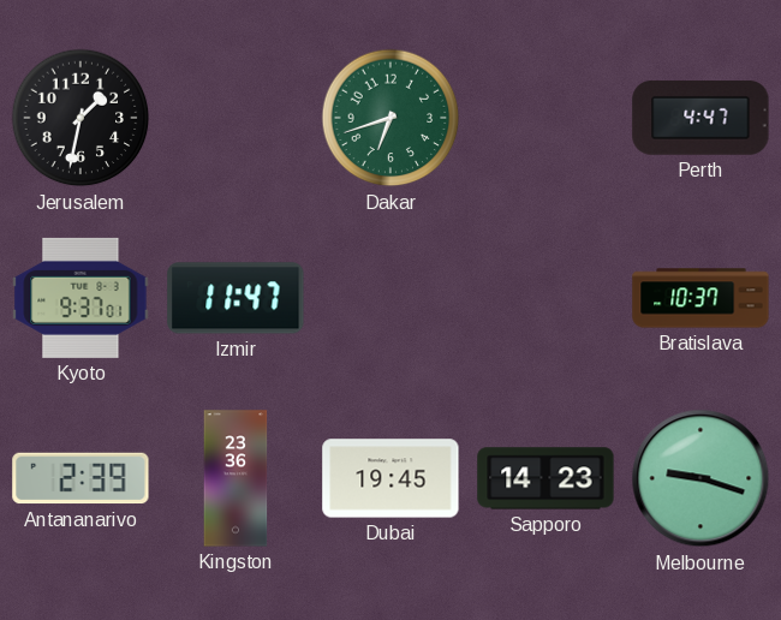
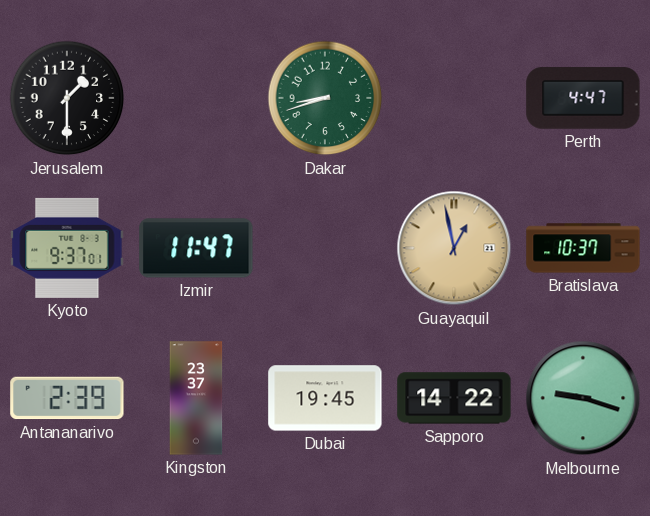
Jerusalem: 1:32 -> 1:30 (67, 98)
Dakar: 6:42 -> 8:42 (325, 98)
Guayaquil: none -> 12:58 (454, 248)
Kingston: 23:36 -> 23:37 (196, 398)
Sapporo: 14:23 -> 14:22 (454, 398)
